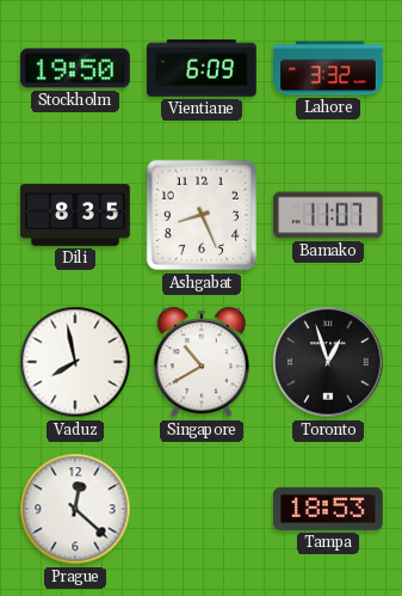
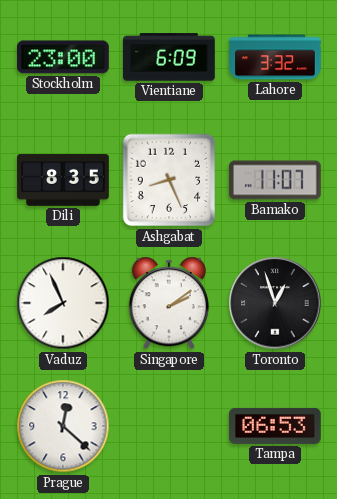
Stockholm: 19:50 -> 23:00 (64, 57)
Vaduz: 7:58 -> 7:56 (63, 303)
Singapore: 10:40 -> 2:09 (169, 303)
Tampa: 18:53 -> 06:53 (276, 426)
